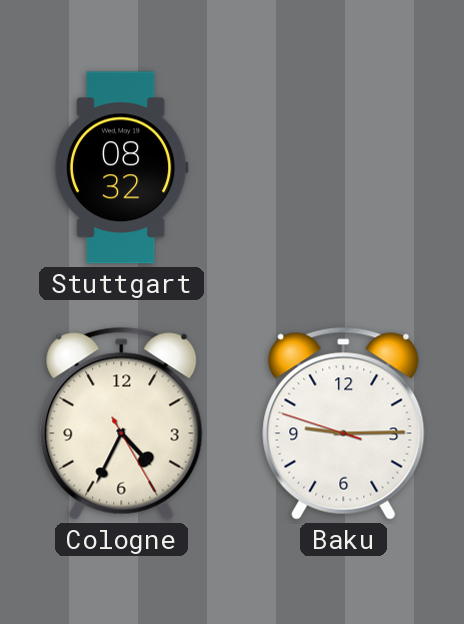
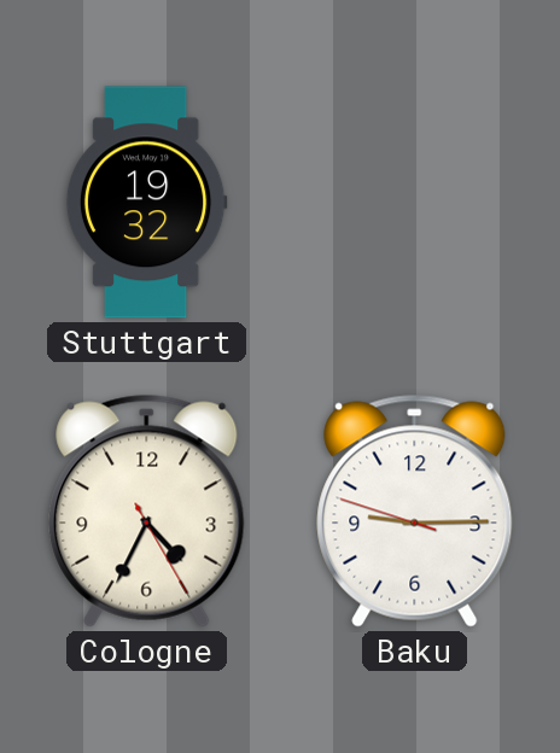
Stuttgart: 08:32 -> 19:32 (146, 203)
